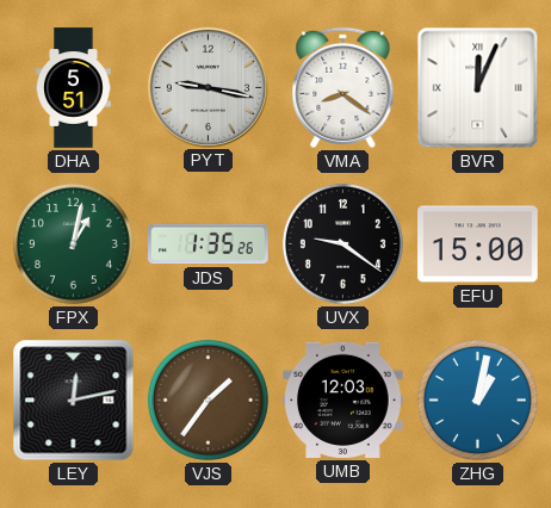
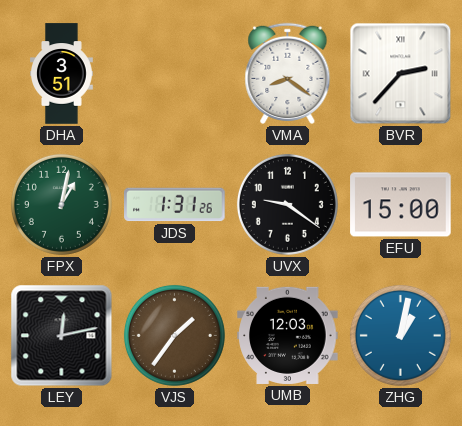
DHA: 5:51 -> 3:51 (62, 74)
PYT: 9:17 -> none (208, 87)
BVR: 12:04 -> 2:37 (401, 74)
JDS: 1:35 -> 1:31 (175, 205)
